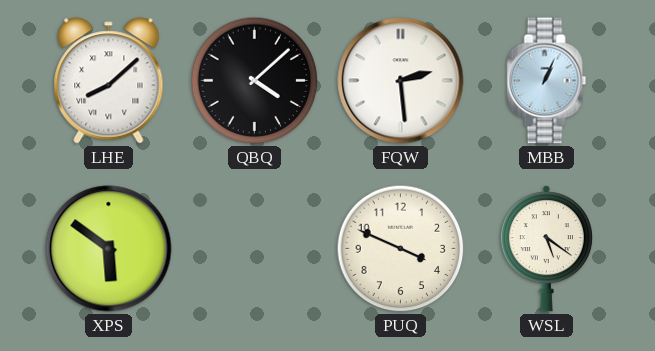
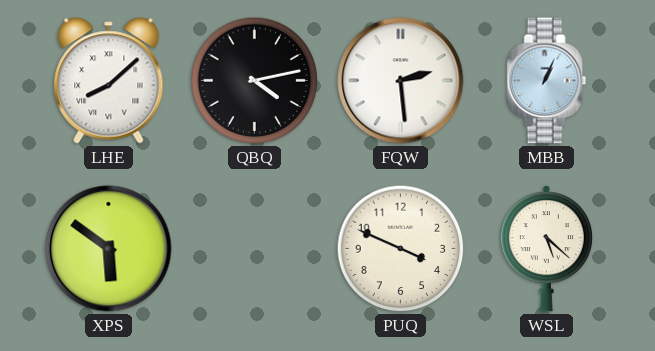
QBQ: 4:08 -> 4:13 (255, 81)
WSL: 5:21 -> 5:22 (546, 249)
